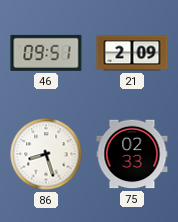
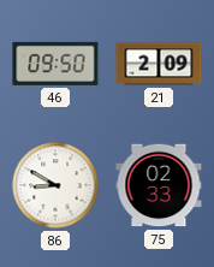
46: 09:51 -> 09:50 (55, 64)
86: 8:27 -> 8:50 (55, 185)
